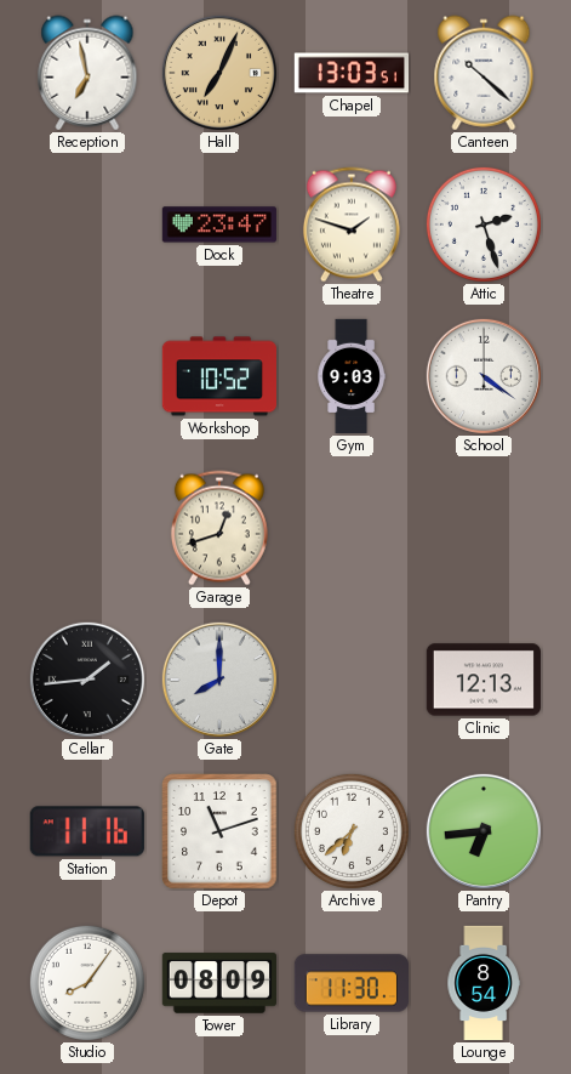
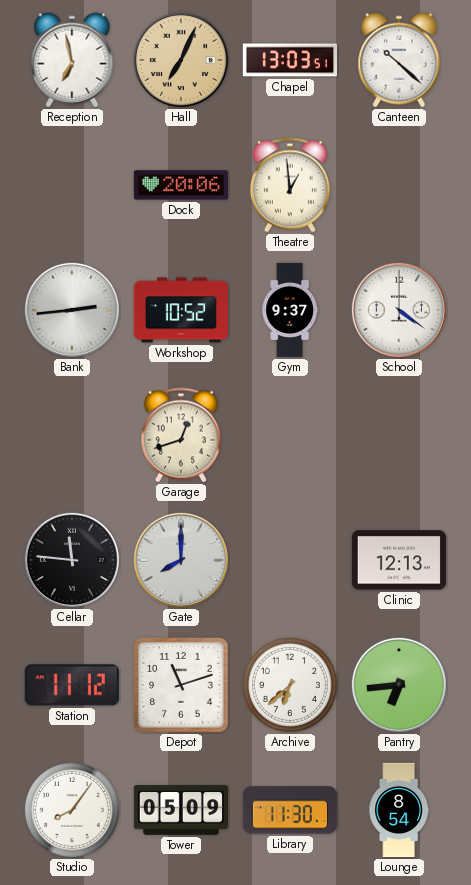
Dock: 23:47 -> 20:06 (180, 185)
Theatre: 1:48 -> 12:59 (290, 185)
Attic: 2:27 -> none (484, 225)
Bank: none -> 2:44 (72, 310)
Gym: 9:03 -> 9:37 (290, 310)
Cellar: 1:44 -> 11:46 (72, 560)
Station: 11:16 -> 11:12 (72, 685)
Tower: 08:09 -> 05:09 (180, 810)
